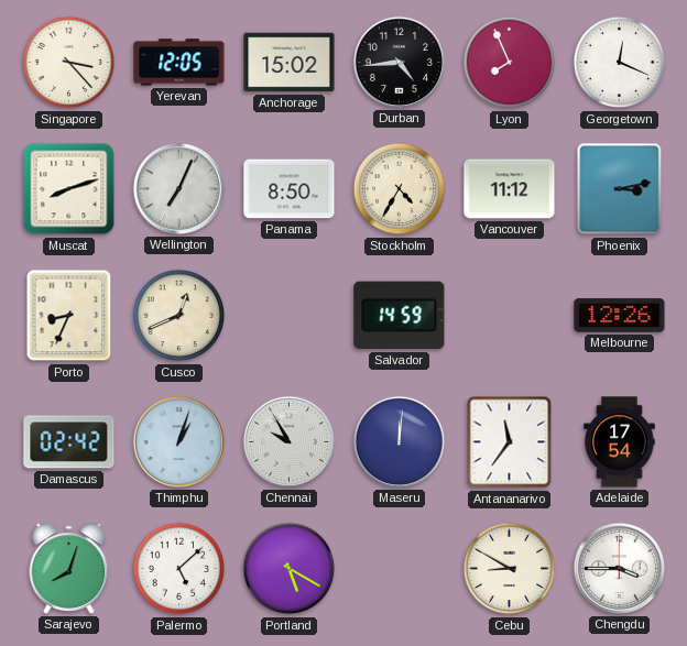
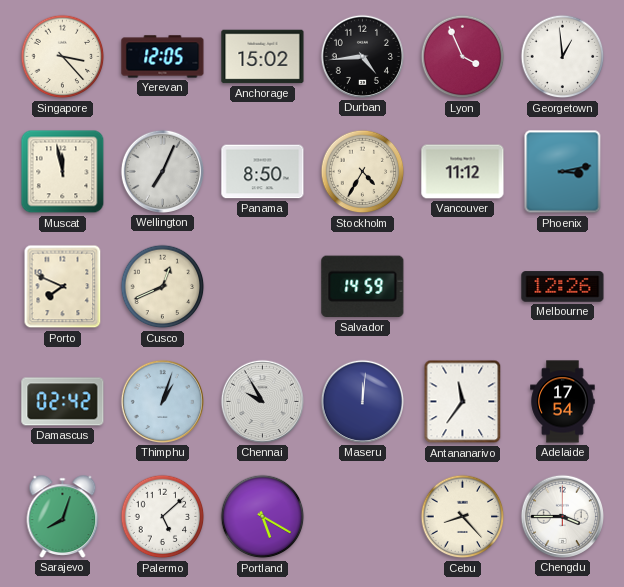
Lyon: 7:56 -> 3:56 (463, 57)
Georgetown: 12:19 -> 12:59 (563, 57)
Muscat: 8:12 -> 11:58 (63, 172)
Porto: 8:34 -> 7:49 (63, 287)
Cebu: 8:50 -> 8:23 (463, 517)
